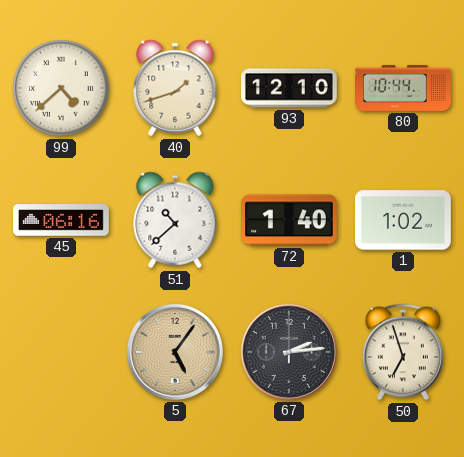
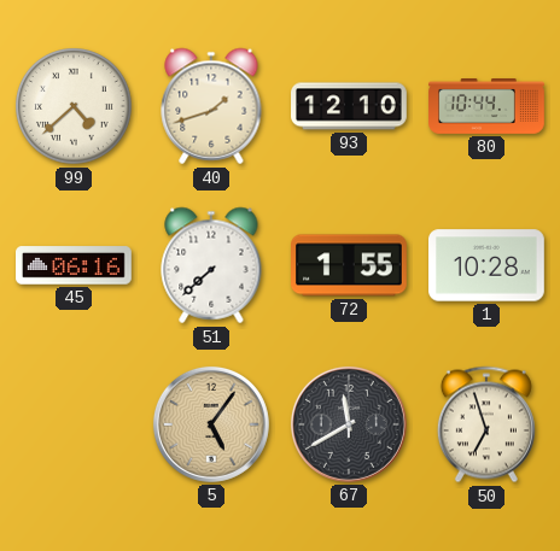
51: 10:38 -> 7:38 (211, 265)
72: 1:40 -> 1:55 (350, 265)
1: 1:02 -> 10:28 (488, 265)
67: 2:14 -> 11:40 (349, 424)
